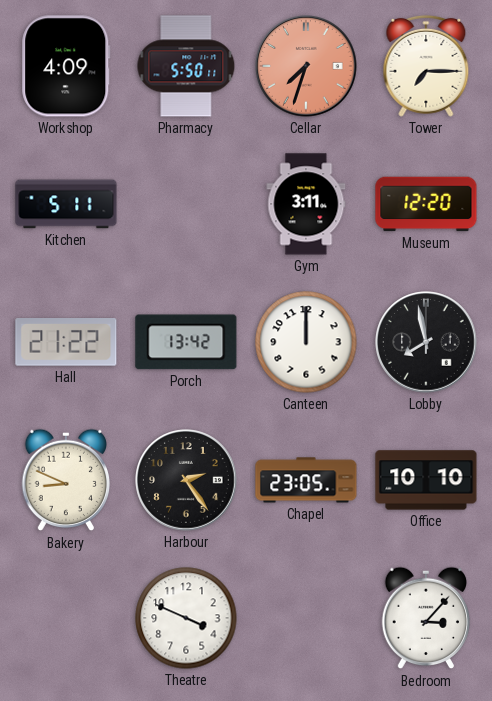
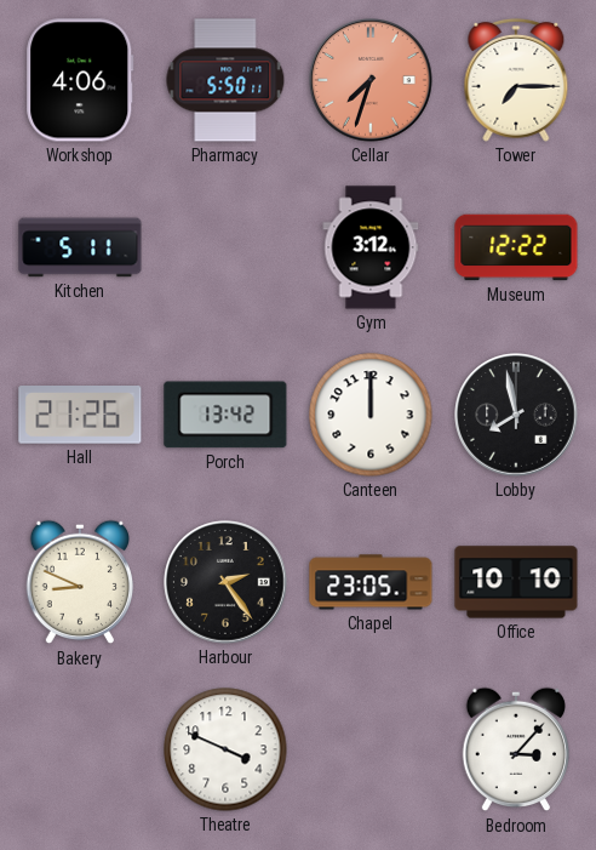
Workshop: 4:09 -> 4:06 (80, 80)
Gym: 3:11 -> 3:12 (371, 247)
Museum: 12:20 -> 12:22 (516, 247)
Hall: 21:22 -> 21:26 (80, 415)
